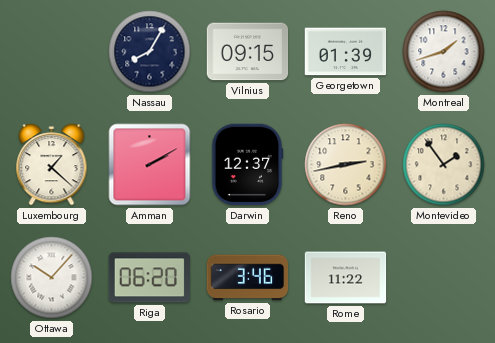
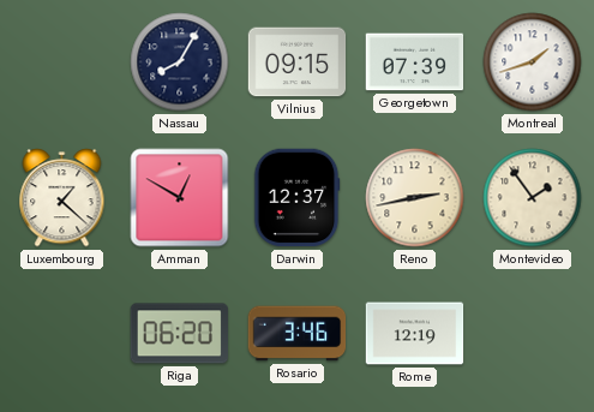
Georgetown: 01:39 -> 07:39 (415, 62)
Amman: 2:10 -> 12:50 (180, 198)
Ottawa: 10:07 -> none (52, 278)
Rome: 11:22 -> 12:19 (415, 334)
